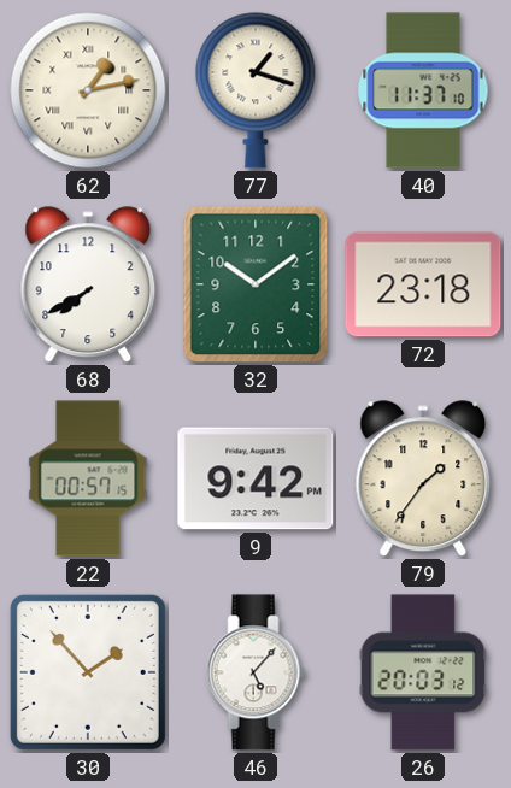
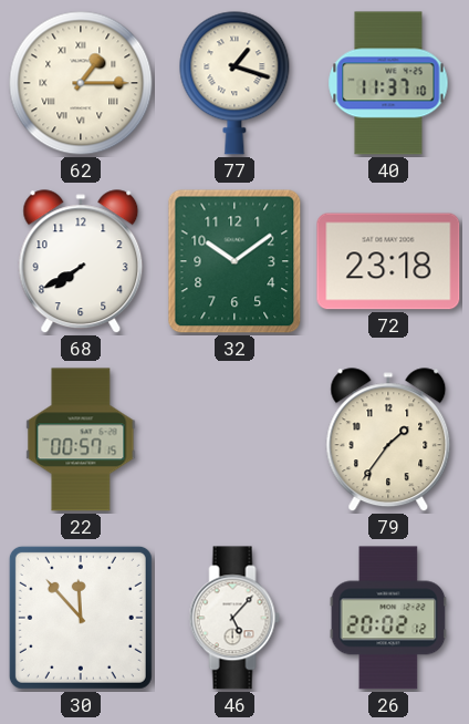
62: 1:13 -> 1:15 (81, 83)
9: 9:42 -> none (255, 478)
30: 1:53 -> 11:53 (81, 618)
26: 20:03 -> 20:02 (388, 618)
